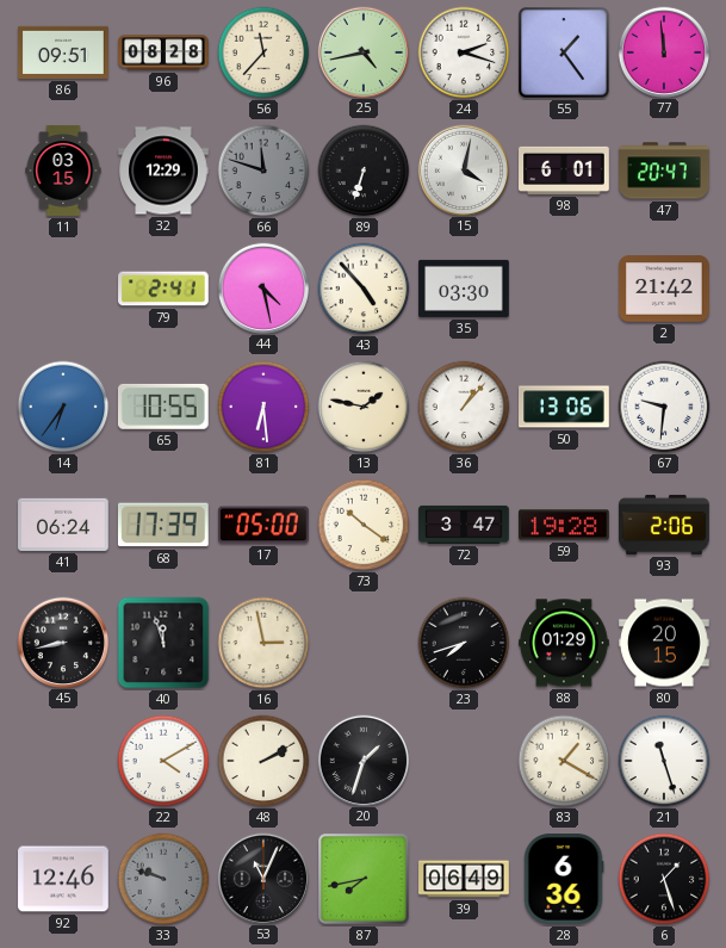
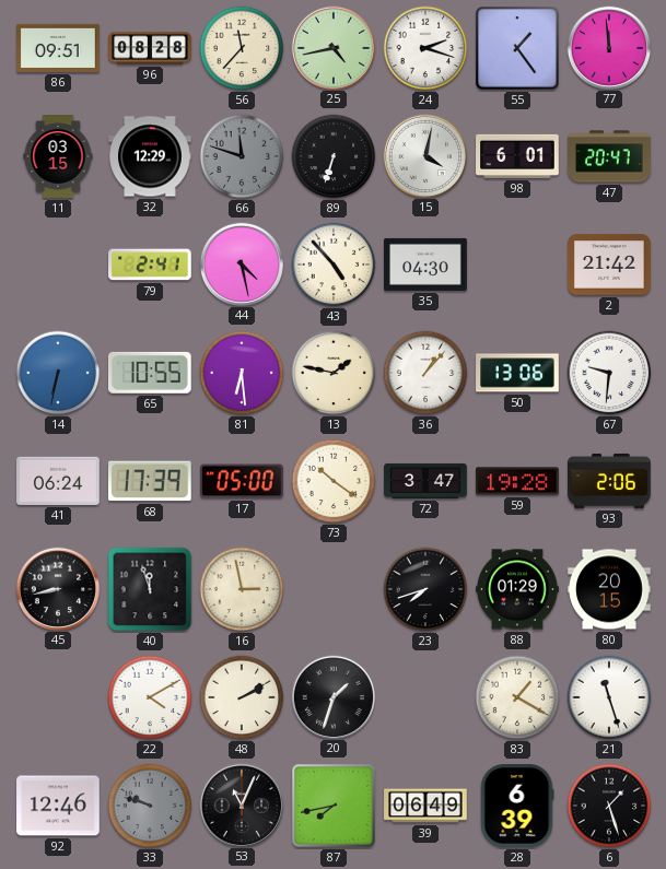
35: 03:30 -> 04:30 (425, 265)
14: 6:36 -> 6:32 (58, 373)
28: 6:36 -> 6:39 (517, 806)
